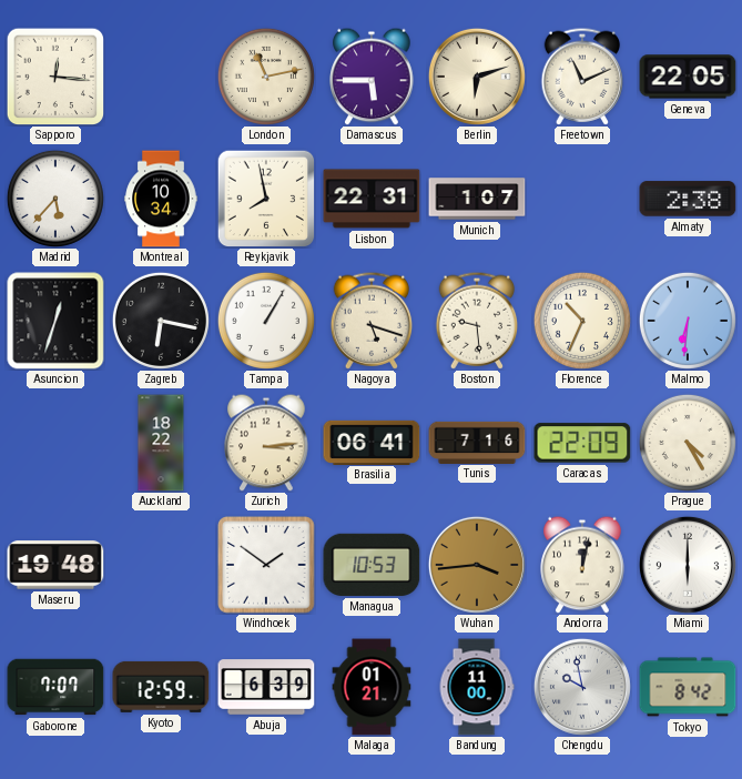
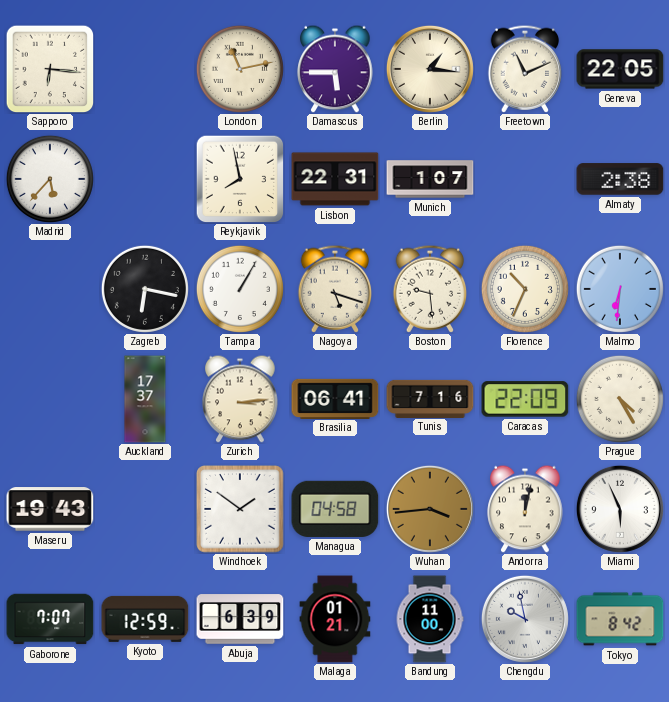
Sapporo: 12:16 -> 6:16 (50, 69)
Berlin: 6:12 -> 1:16 (430, 69)
Montreal: 10:34 -> none (161, 199)
Asuncion: 12:33 -> none (55, 321)
Auckland: 18:22 -> 17:37 (145, 399)
Maseru: 19:48 -> 19:43 (50, 509)
Managua: 10:53 -> 04:58 (335, 509)
Miami: 6:00 -> 5:56 (620, 509)
